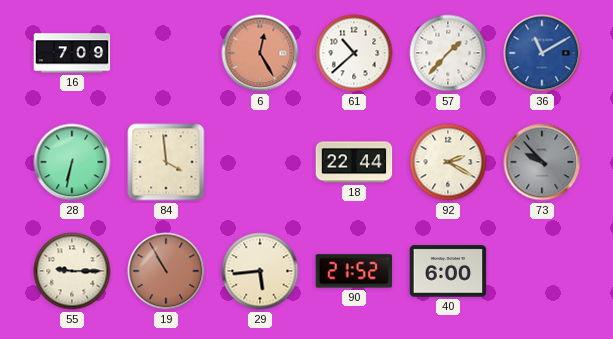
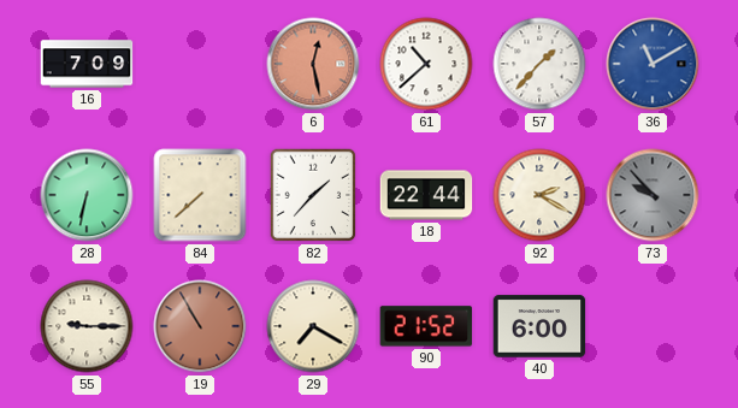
6: 12:25 -> 12:28 (313, 64)
84: 3:59 -> 7:38 (200, 195)
82: none -> 1:37 (313, 195)
29: 5:44 -> 7:20 (313, 326)
